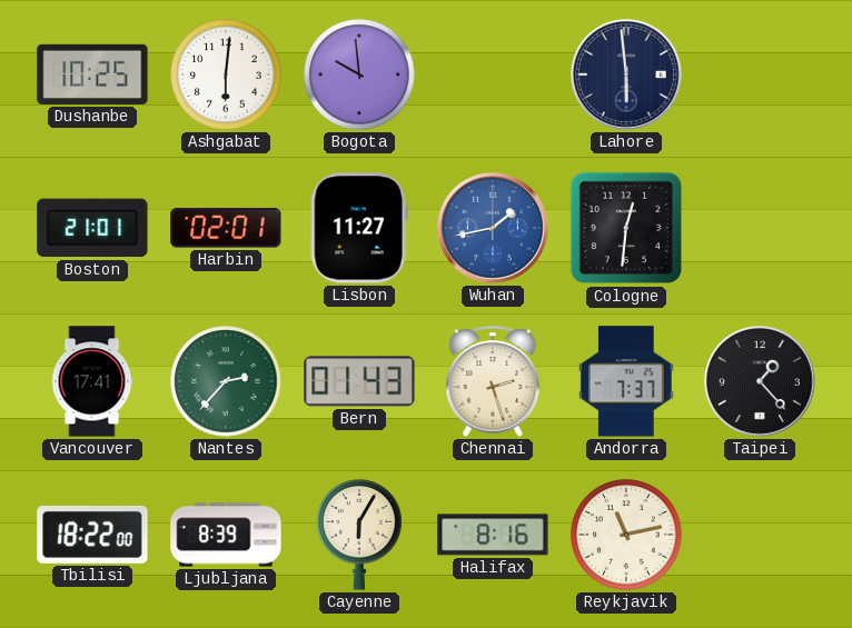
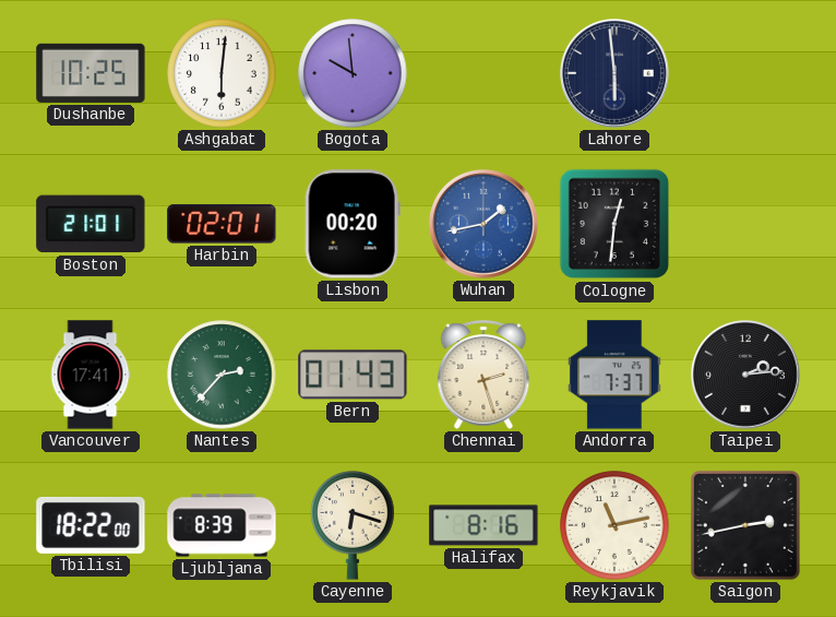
Lisbon: 11:27 -> 00:20 (353, 224)
Taipei: 1:23 -> 2:14 (747, 376)
Cayenne: 6:05 -> 6:18 (353, 525)
Saigon: none -> 2:43 (745, 525)
